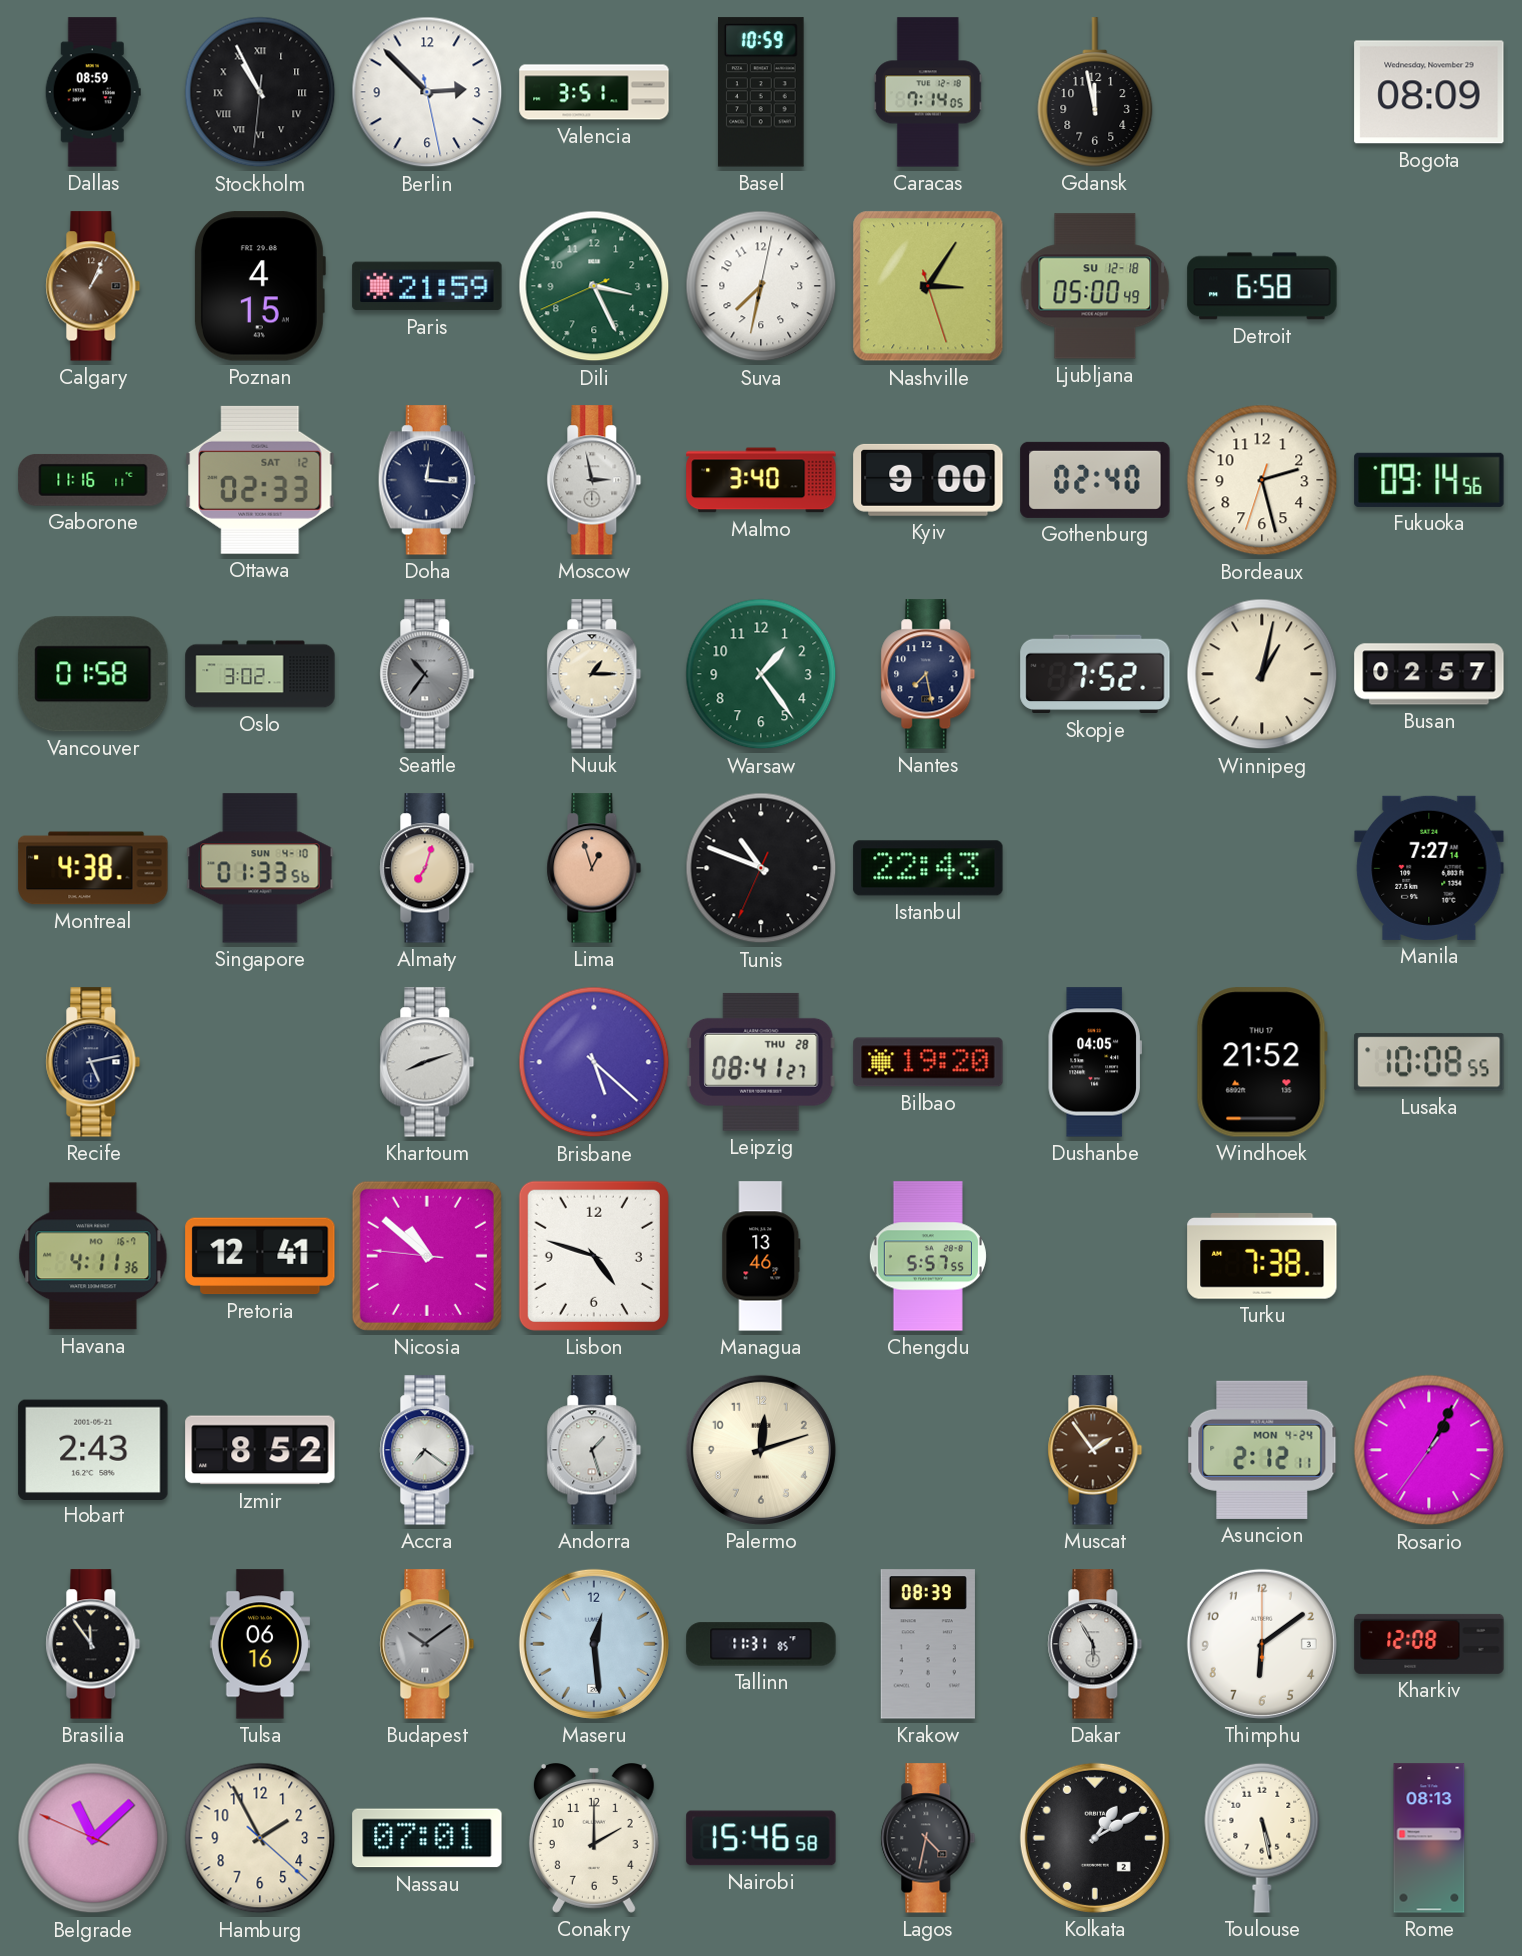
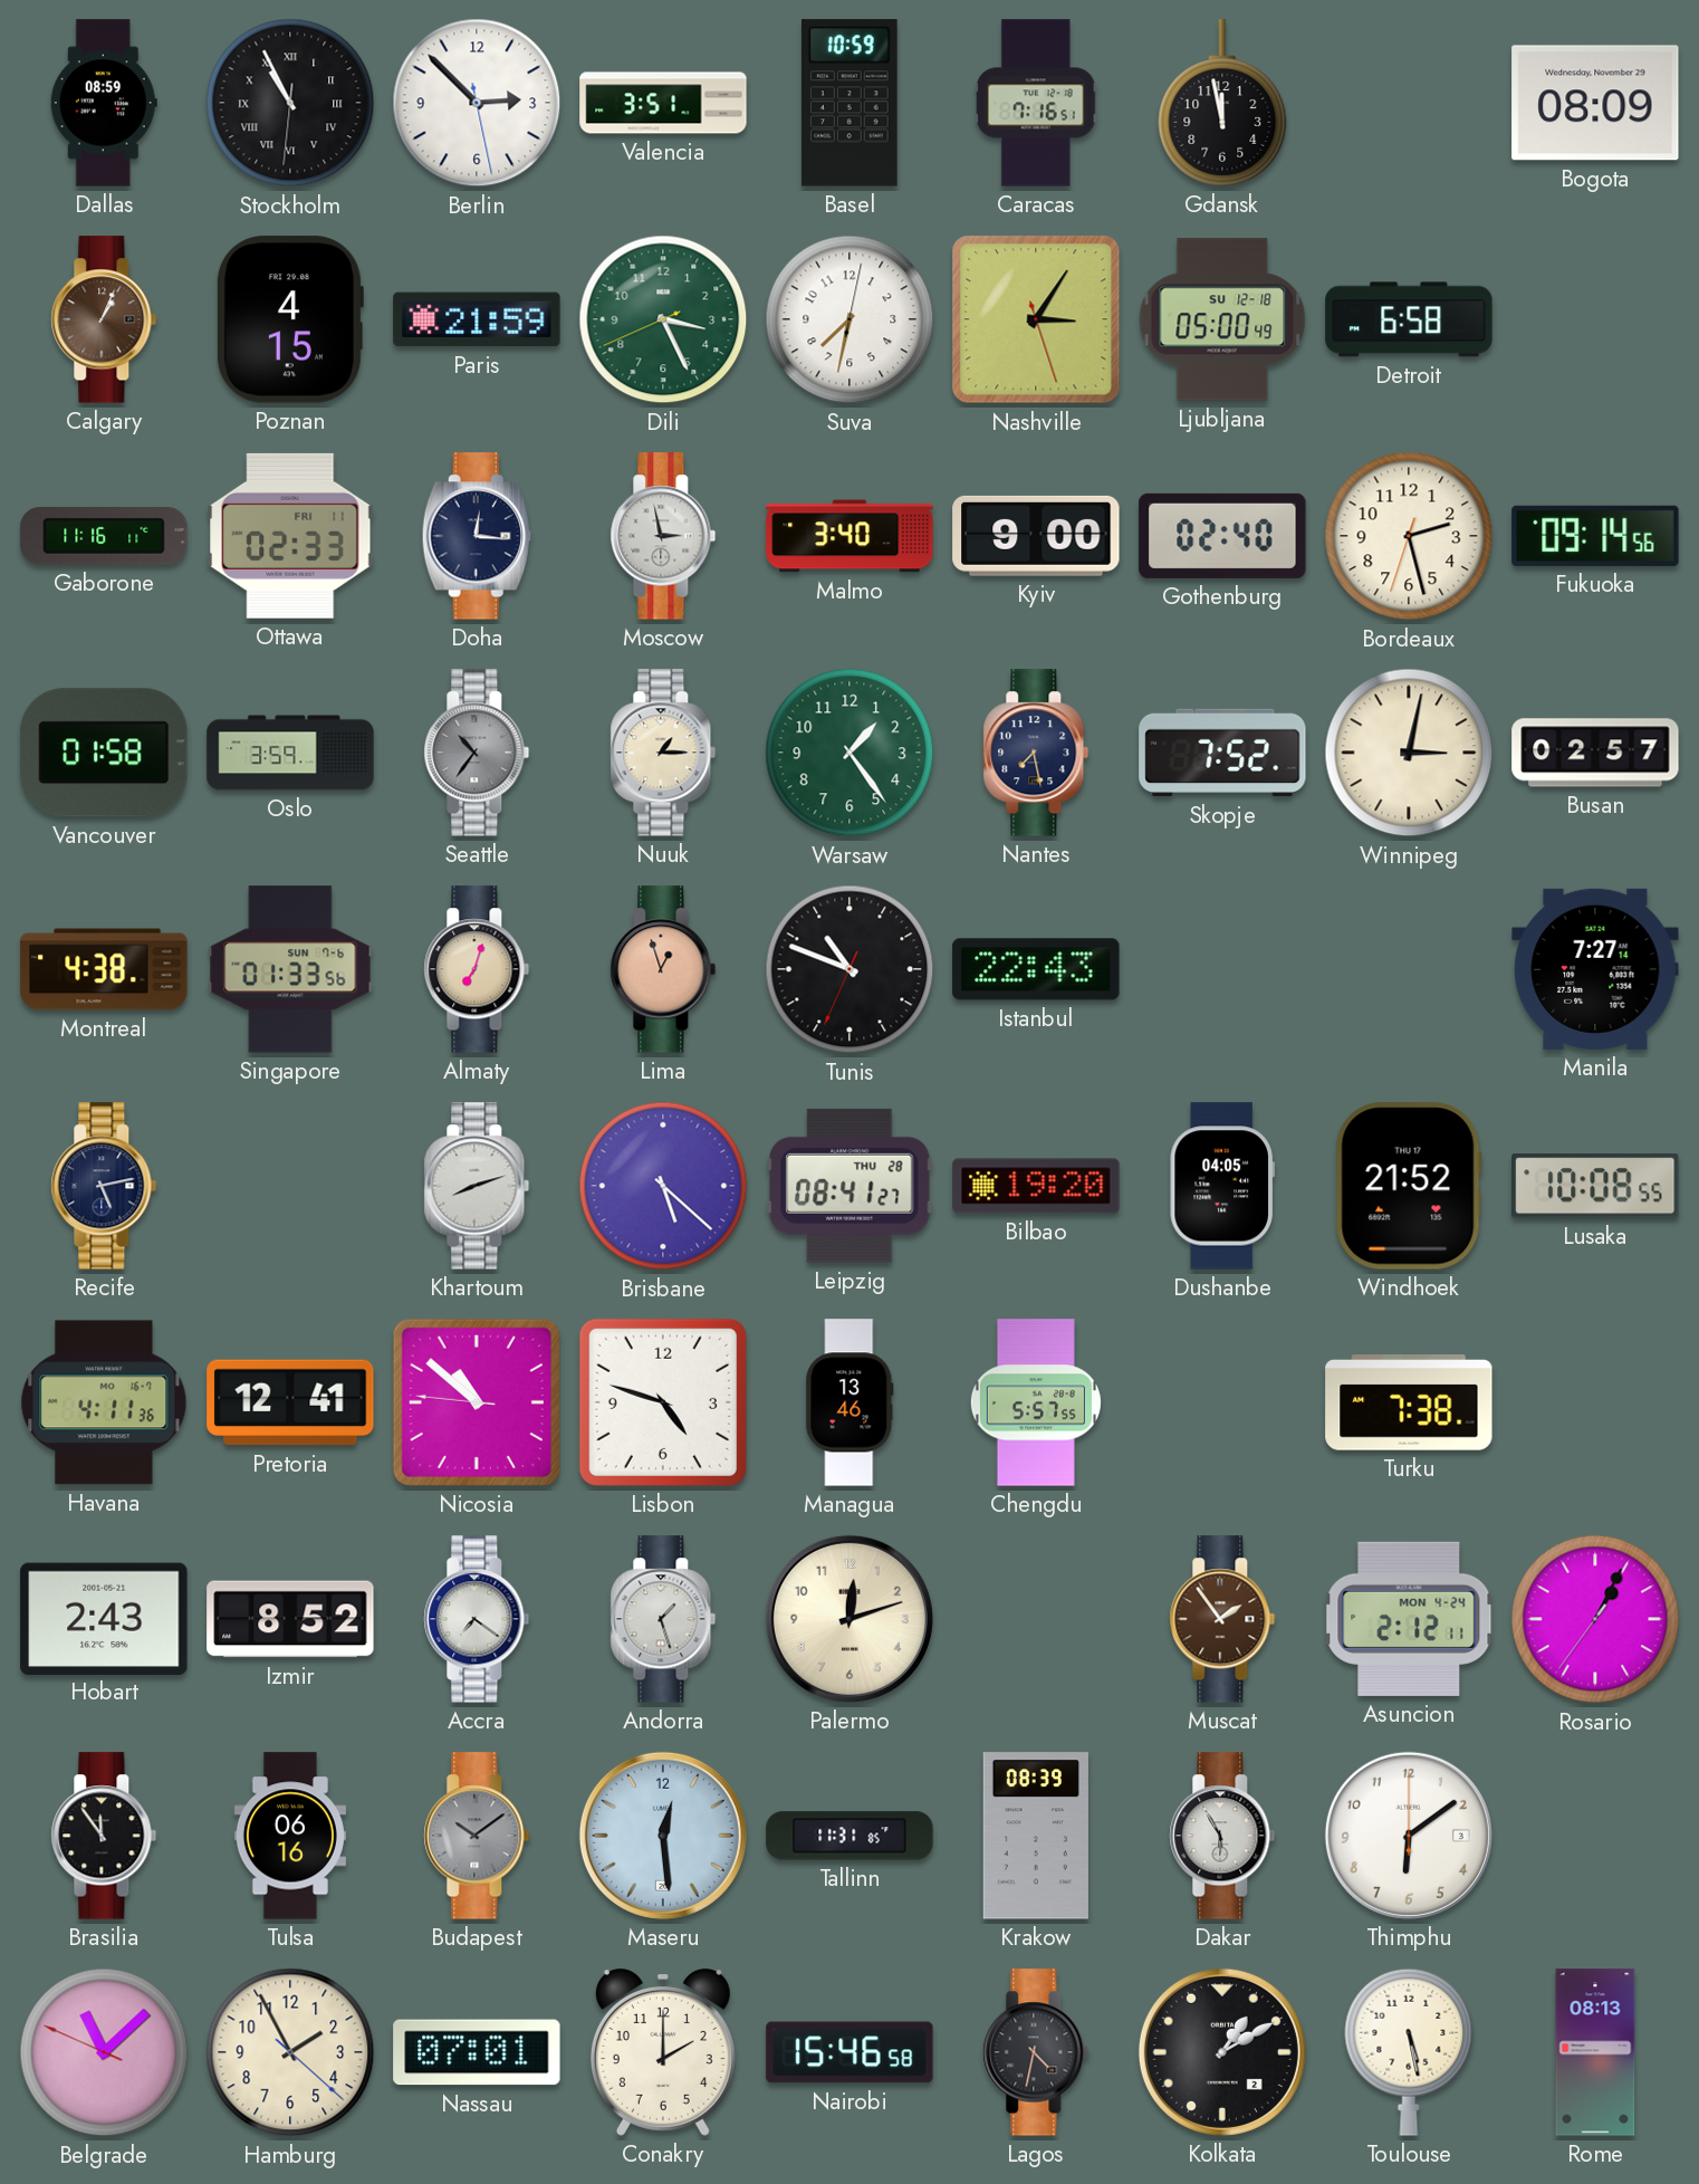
Caracas: 7:14 -> 7:16 (1036, 103)
Ottawa date: SAT 12 -> FRI 11 (290, 536)
Oslo: 3:02 -> 3:59 (290, 753)
Winnipeg: 1:02 -> 3:02 (1409, 753)
Singapore date: SUN 4-10 -> SUN 7-6 (290, 969)
Kharkiv: 12:08 -> none (1429, 1644)
